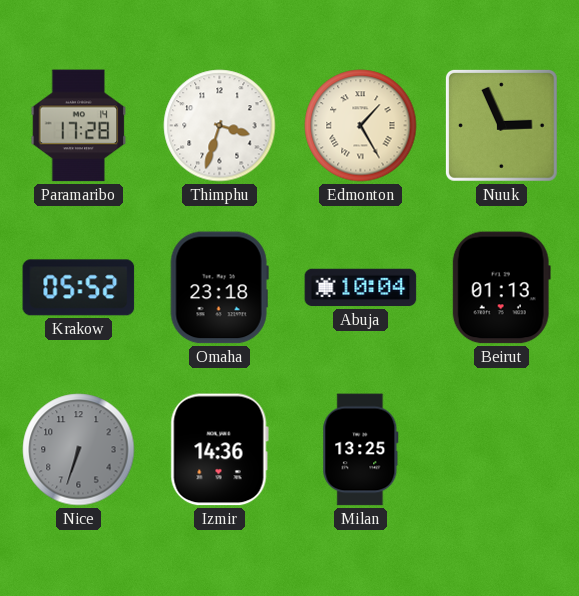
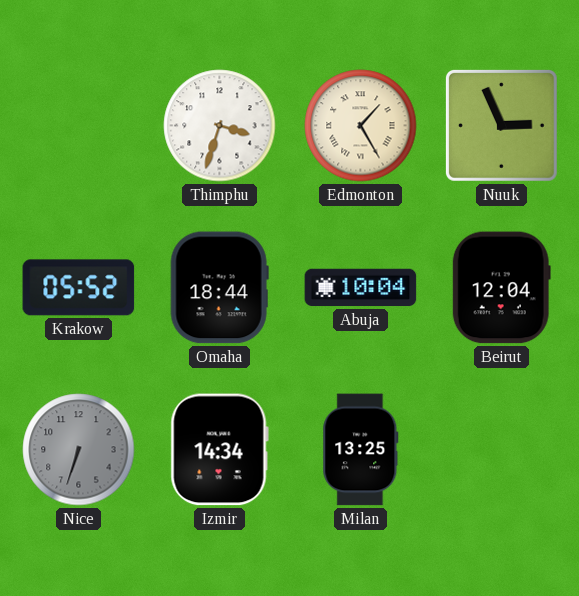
Paramaribo: 17:28 -> none (79, 126)
Omaha: 23:18 -> 18:44 (219, 288)
Beirut: 01:13 -> 12:04 (501, 288)
Izmir: 14:36 -> 14:34 (219, 450)
